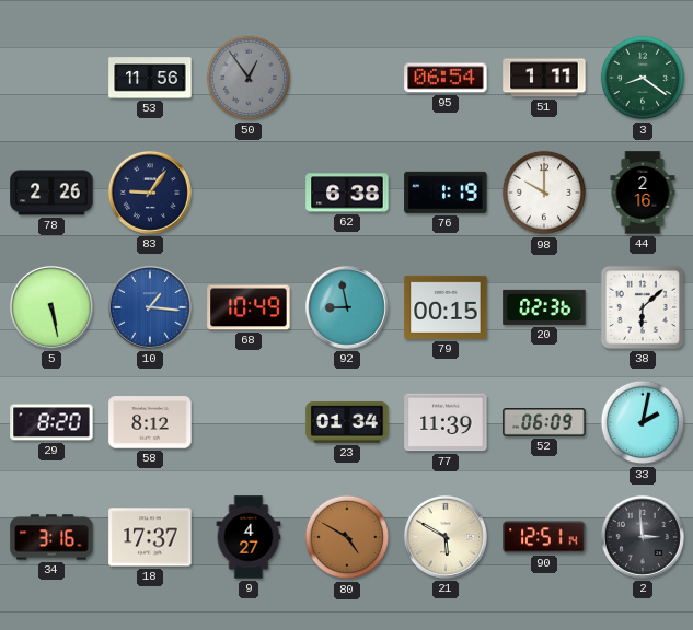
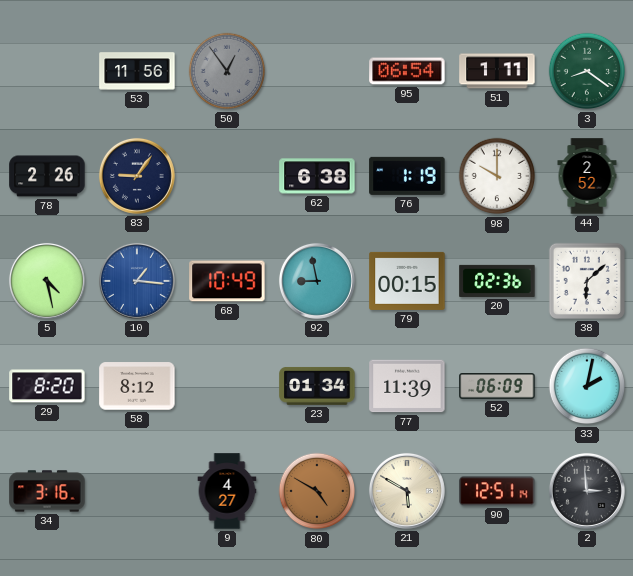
44: 2:16 -> 2:52 (587, 176)
5: 5:28 -> 4:28 (47, 281)
18: 17:37 -> none (150, 537)
